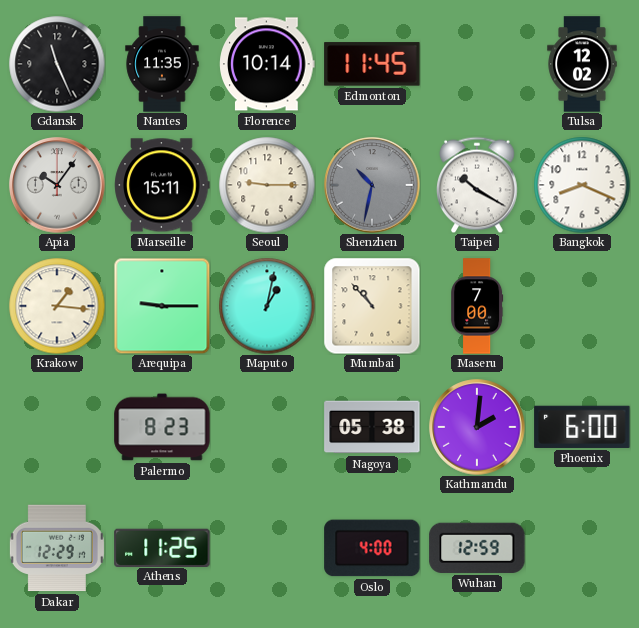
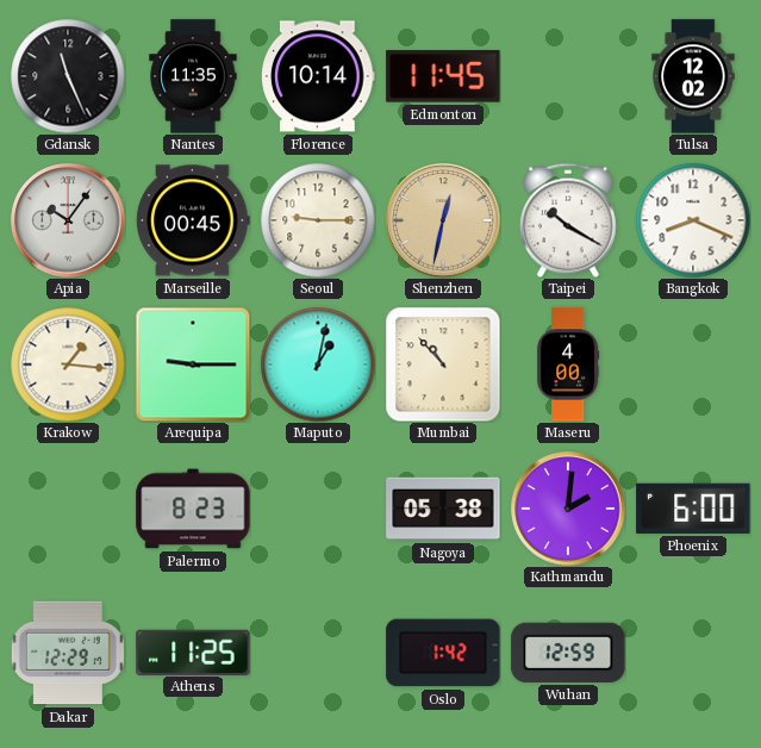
Marseille: 15:11 -> 00:45 (193, 220)
Shenzhen: 10:32 -> 12:32 (443, 220)
Shenzhen dial: grey -> champagne (443, 220)
Maseru: 7:00 -> 4:00 (568, 364)
Oslo: 4:00 -> 1:42 (443, 653)
